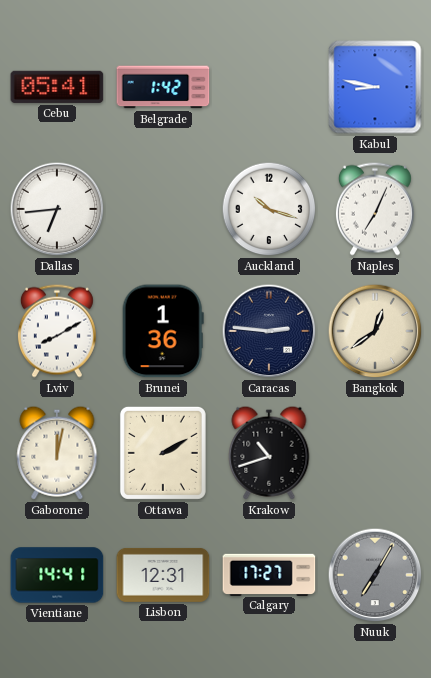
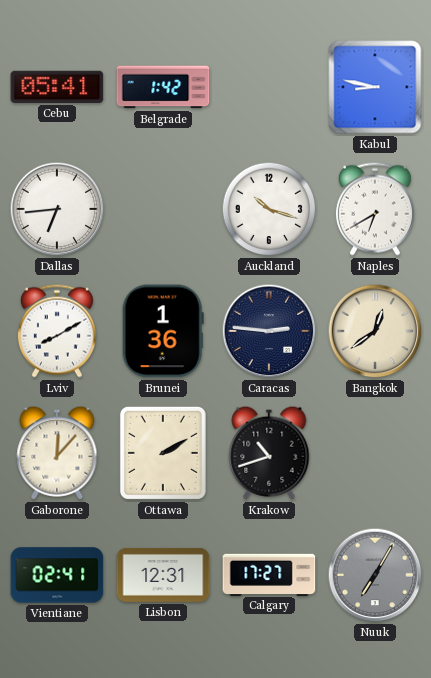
Naples: 7:04 -> 6:40 (375, 209)
Gaborone: 12:02 -> 12:07 (57, 453)
Vientiane: 14:41 -> 02:41 (57, 575)
